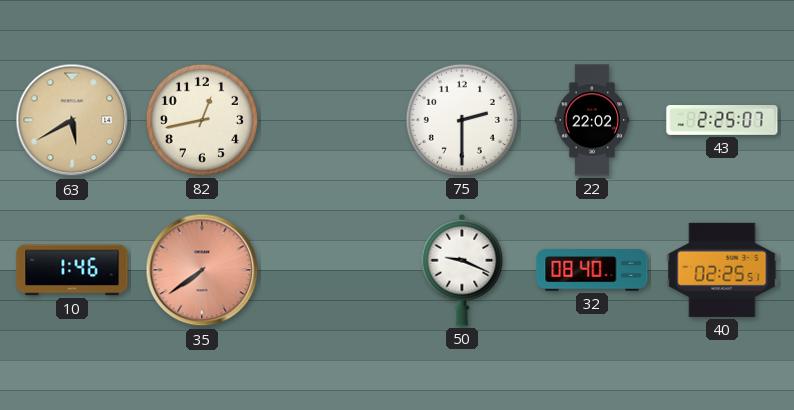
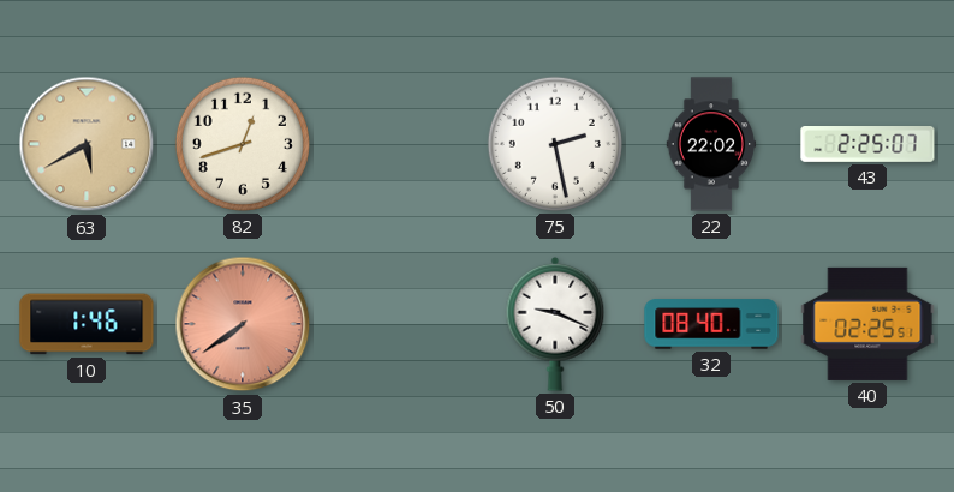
82: 12:43 -> 12:42 (243, 144)
75: 2:30 -> 2:28 (555, 144)
